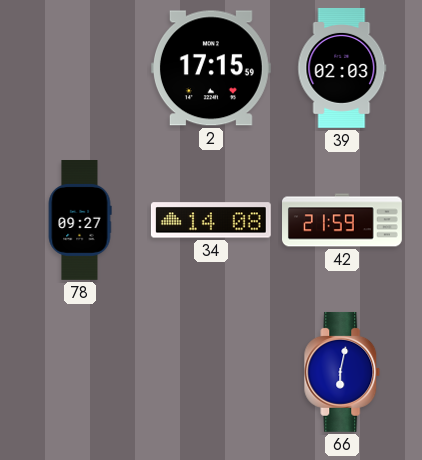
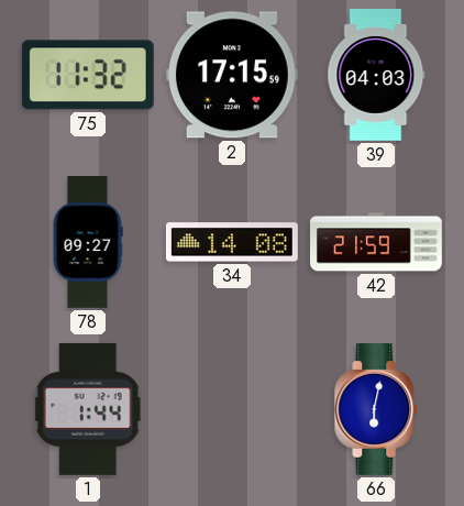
75: none -> 11:32 (88, 75)
39: 02:03 -> 04:03 (376, 75)
1: none -> 1:44 (88, 409)
